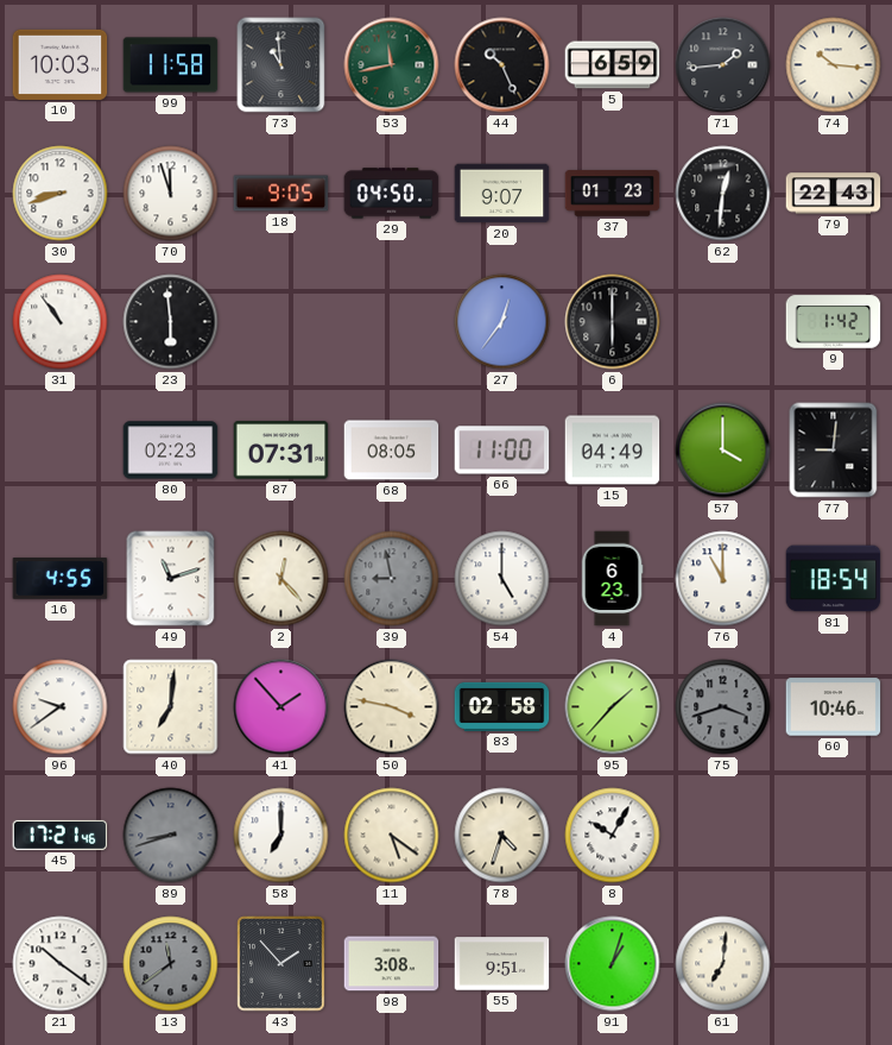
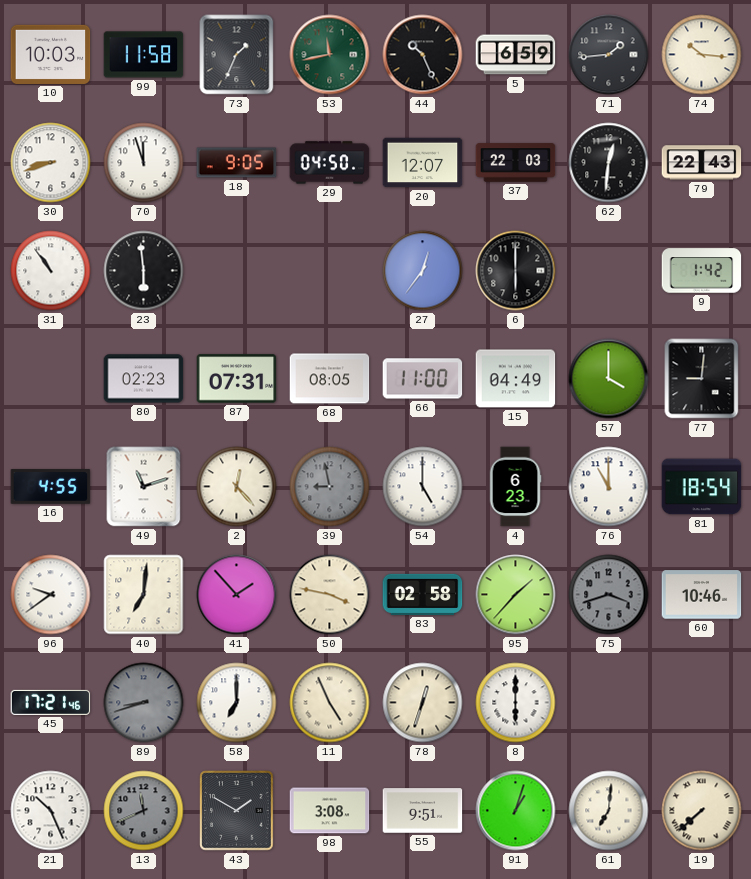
73: 10:59 -> 1:34 (237, 55)
20: 9:07 -> 12:07 (423, 163)
37: 01:23 -> 22:03 (516, 163)
11: 5:21 -> 4:56 (330, 703)
78: 4:33 -> 12:33 (423, 703)
8: 10:05 -> 6:00 (516, 703)
21: 10:21 -> 10:26 (51, 811)
13: 11:39 -> 11:41 (144, 811)
43: 1:53 -> 1:50 (237, 811)
19: none -> 7:38 (702, 811)
